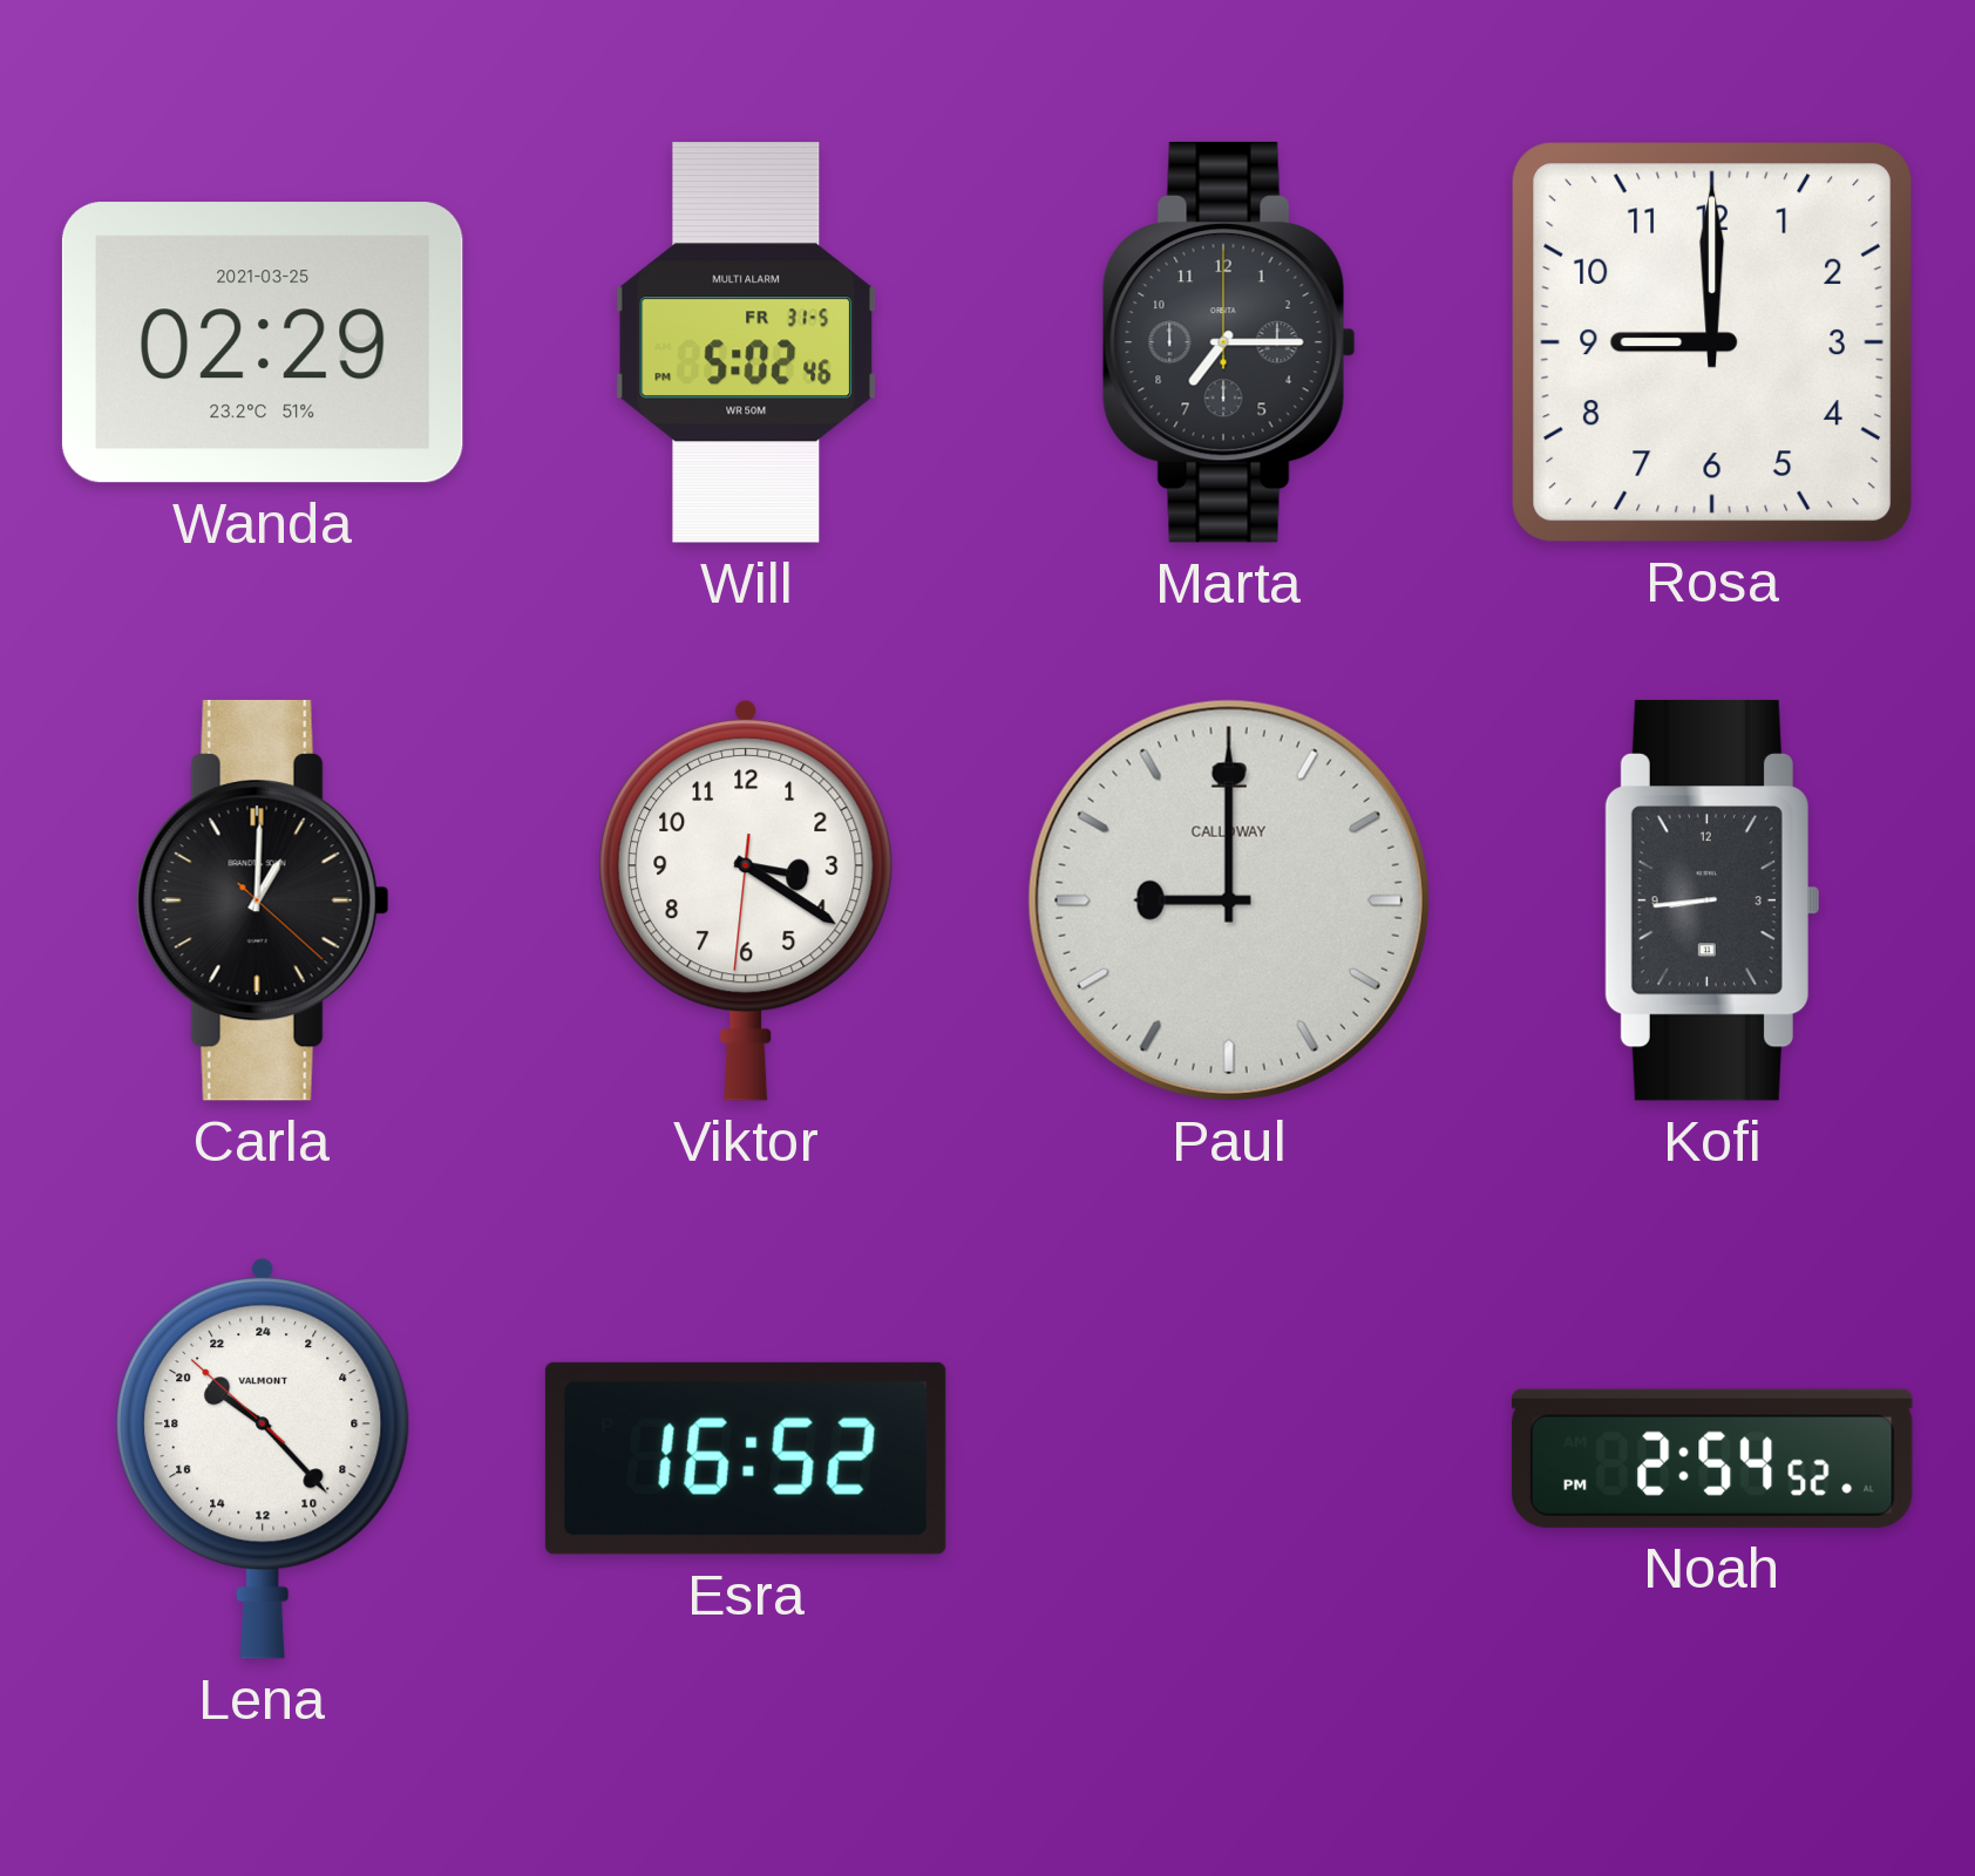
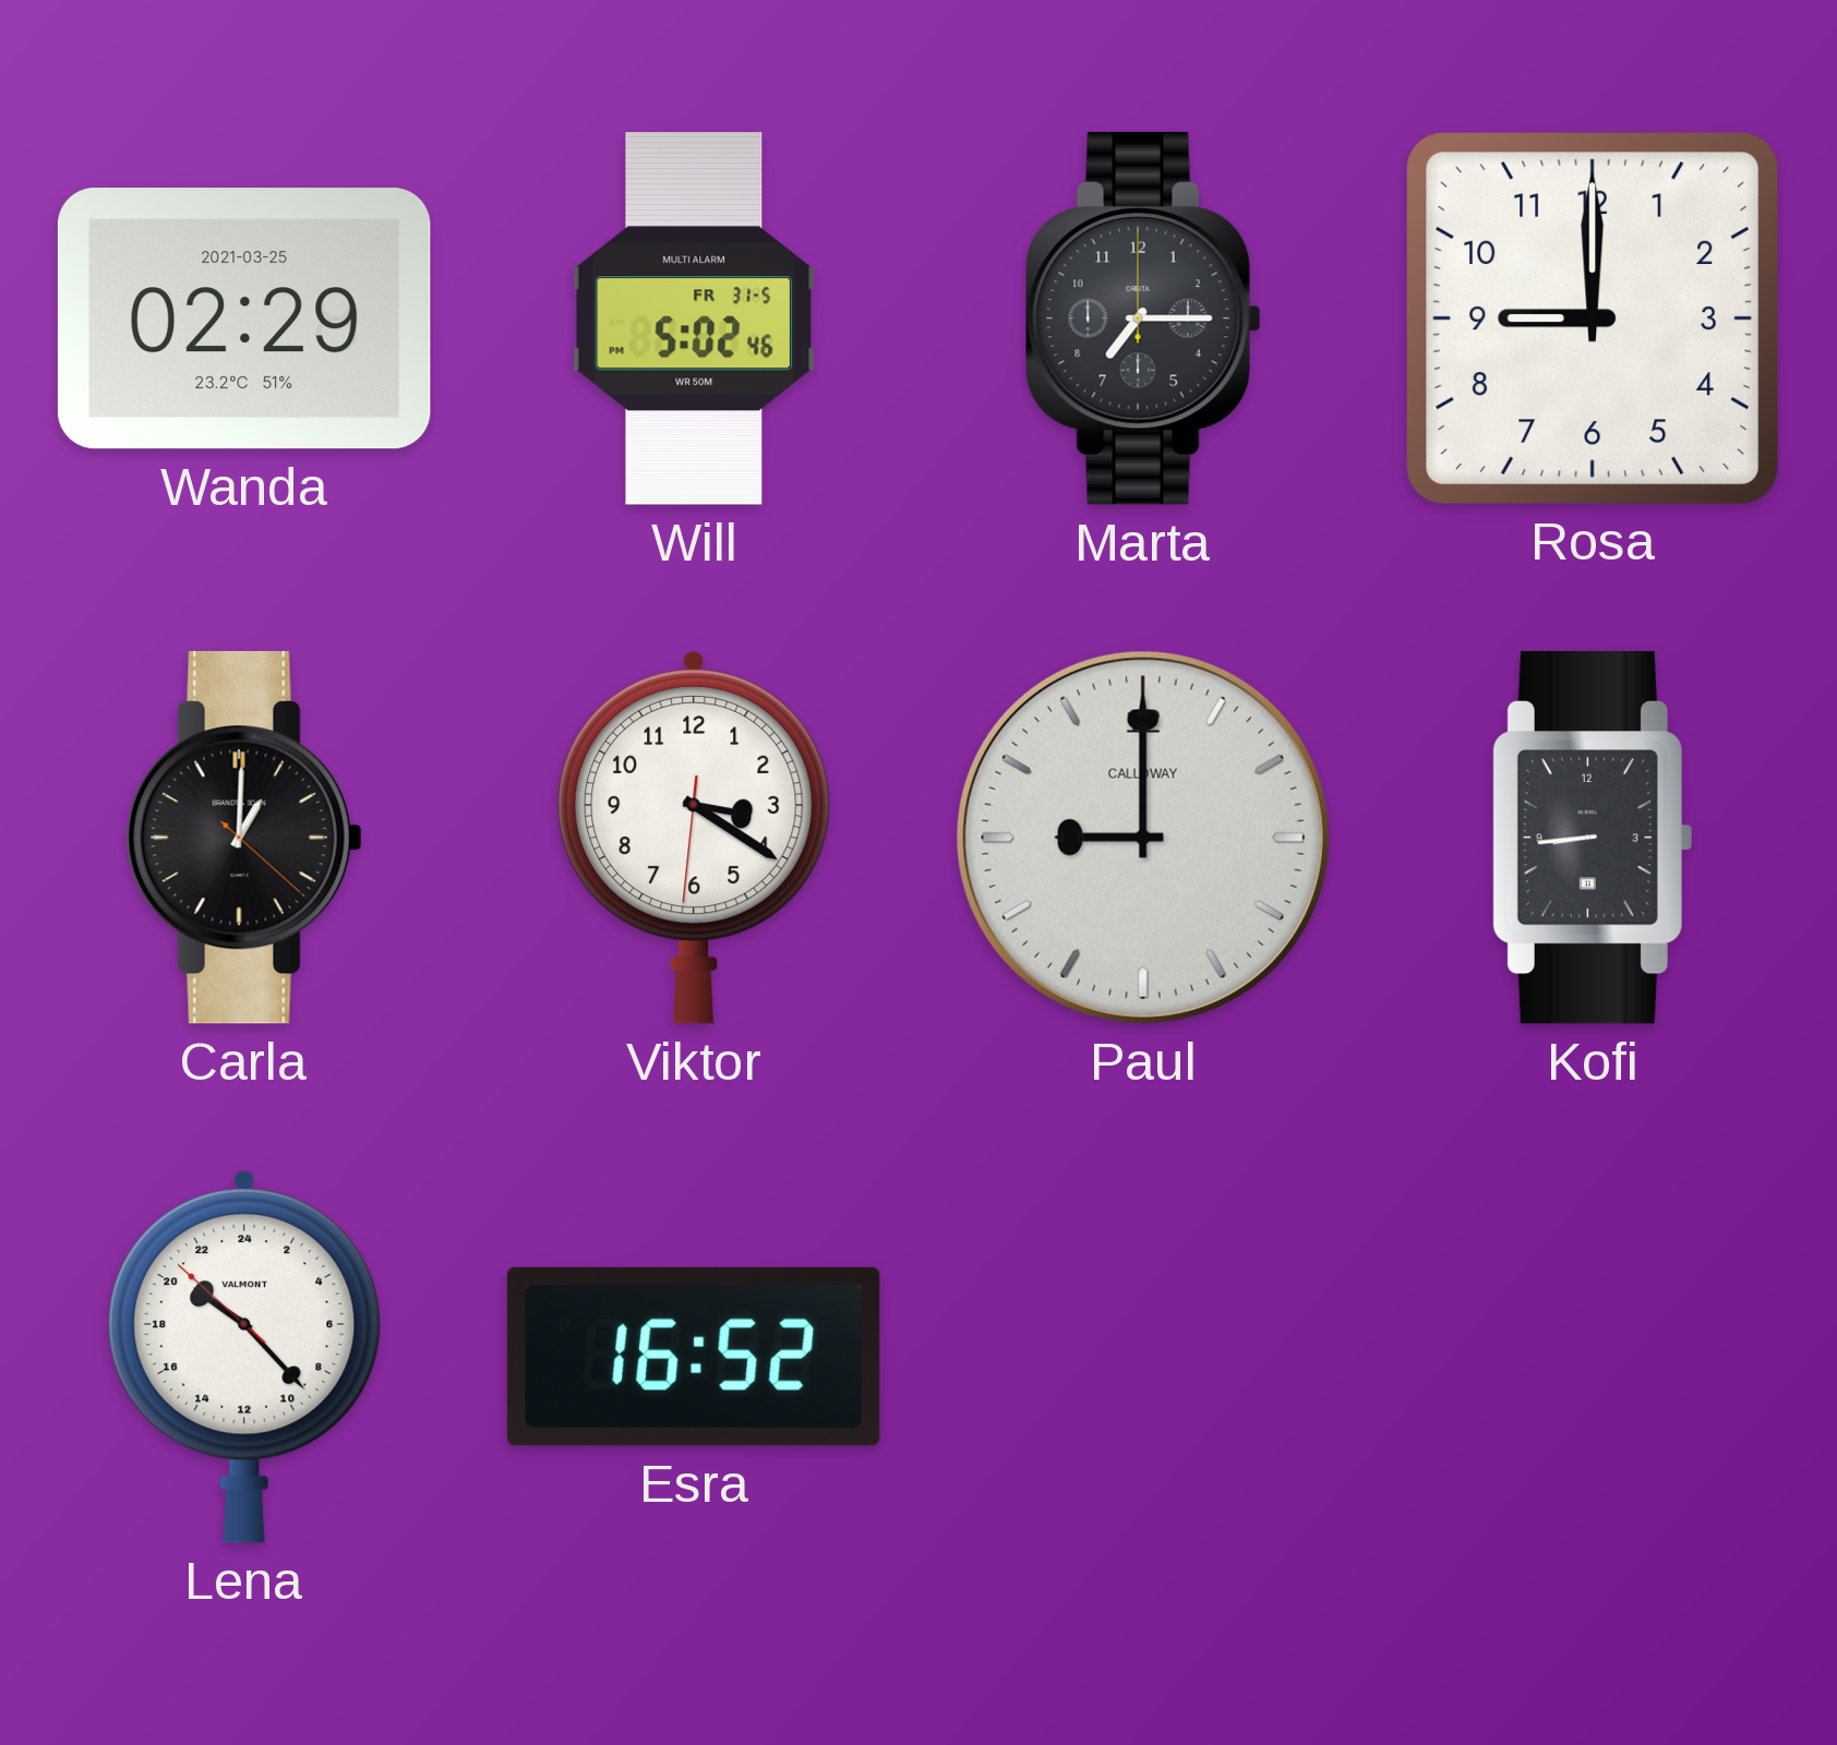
Noah: 2:54 -> none (1712, 1459)
